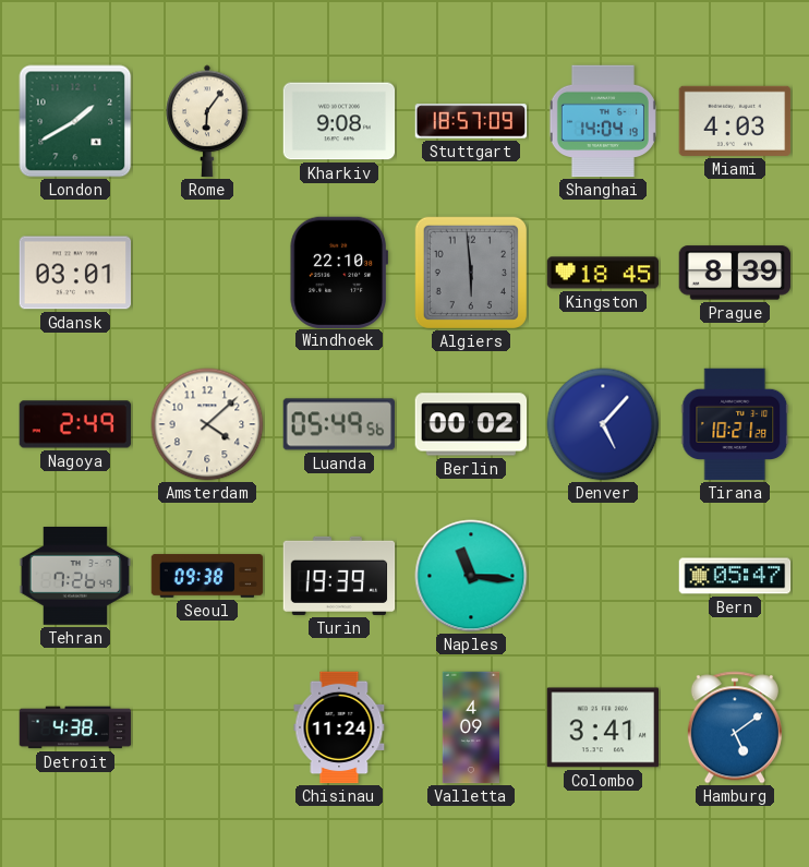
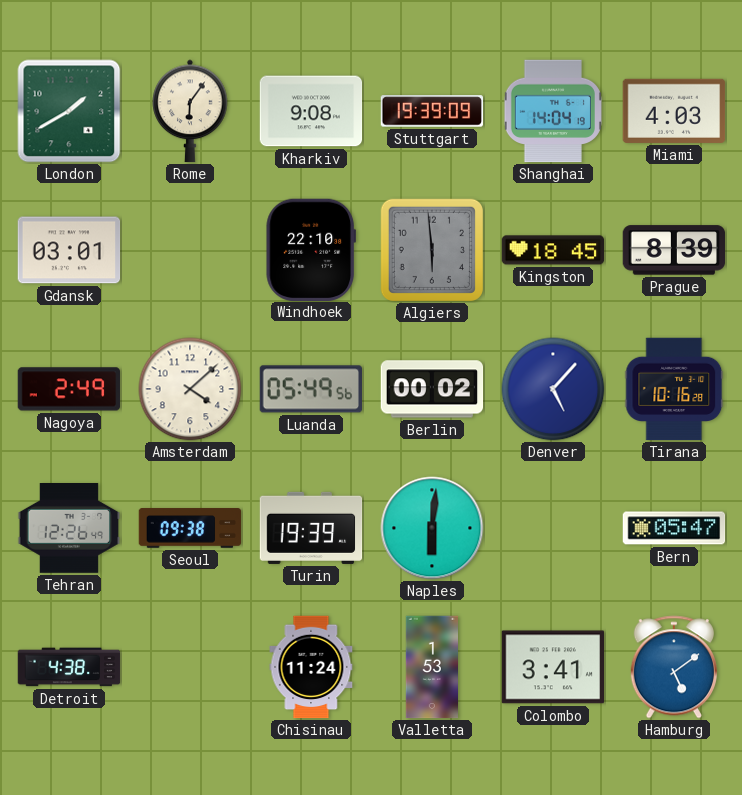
Stuttgart: 18:57 -> 19:39 (432, 111)
Tirana: 10:21 -> 10:16 (674, 389)
Tehran: 7:26 -> 12:26 (69, 529)
Naples: 11:16 -> 6:01 (432, 528)
Valletta: 4:09 -> 1:53 (431, 667)
